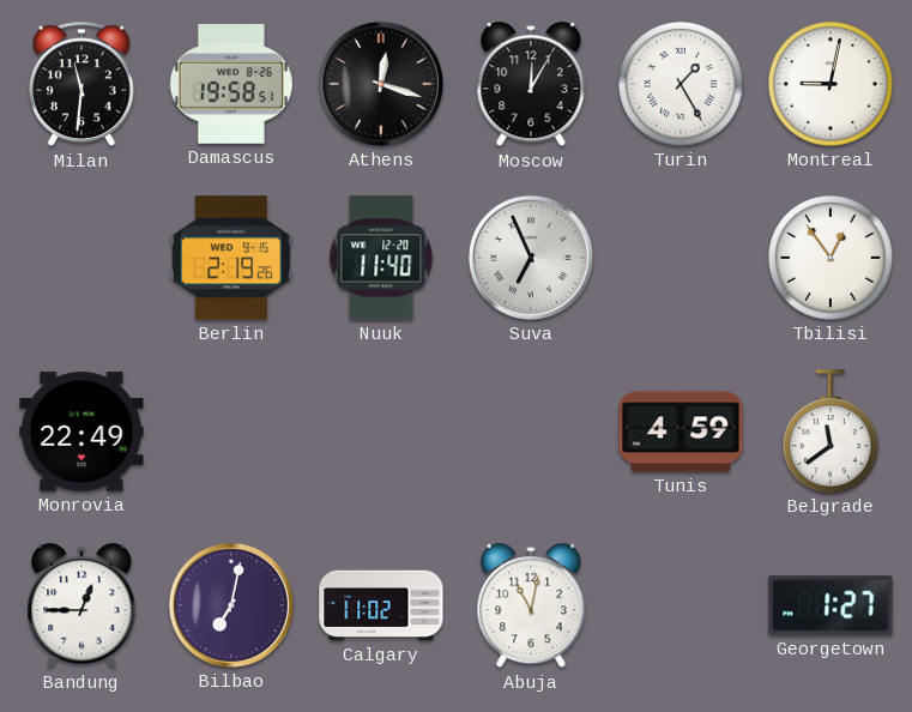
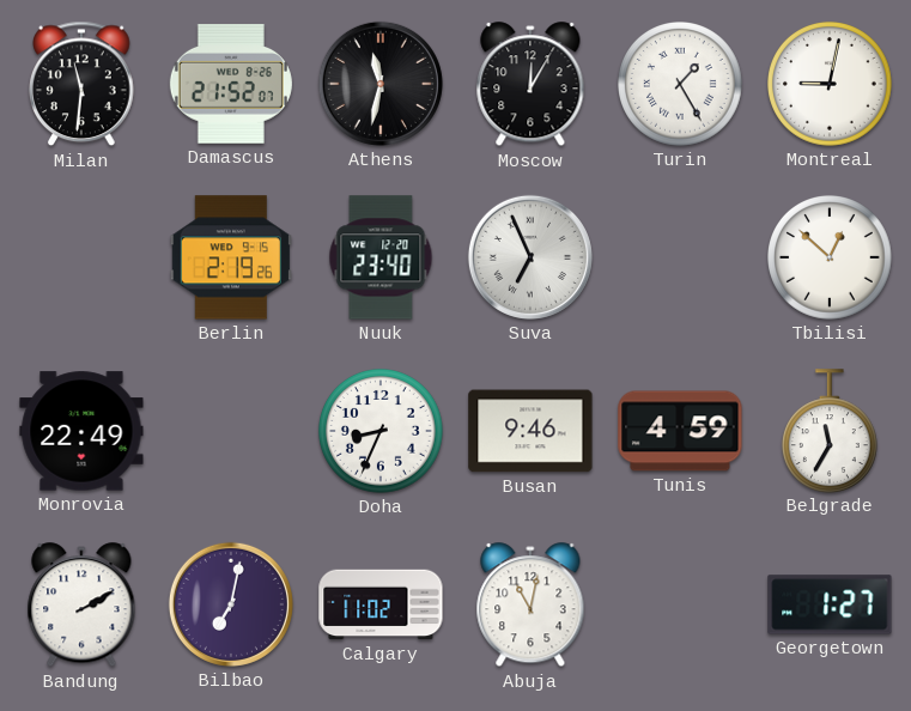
Damascus: 19:58 -> 21:52 (231, 85)
Athens: 12:18 -> 11:32 (381, 84)
Nuuk: 11:40 -> 23:40 (381, 257)
Tbilisi: 12:54 -> 12:52 (831, 259)
Doha: none -> 8:34 (382, 432)
Busan: none -> 9:46 (530, 431)
Belgrade: 11:39 -> 11:35 (830, 431)
Bandung: 12:45 -> 2:10 (81, 606)
